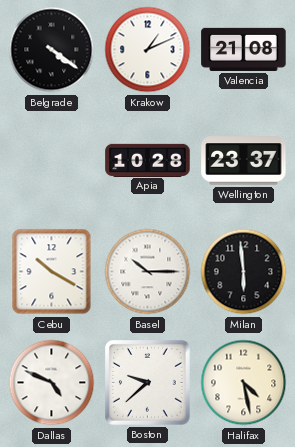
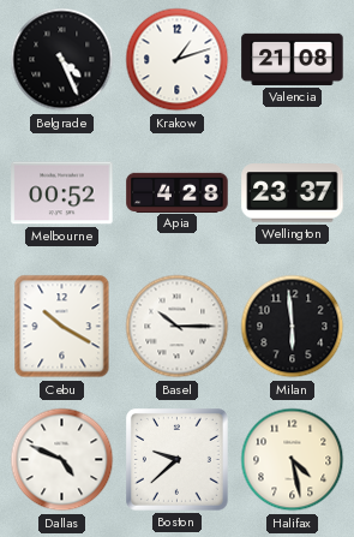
Belgrade: 4:21 -> 4:26 (62, 60)
Krakow: 1:11 -> 1:12 (178, 60)
Melbourne: none -> 00:52 (62, 193)
Apia: 10:28 -> 4:28 (178, 192)
